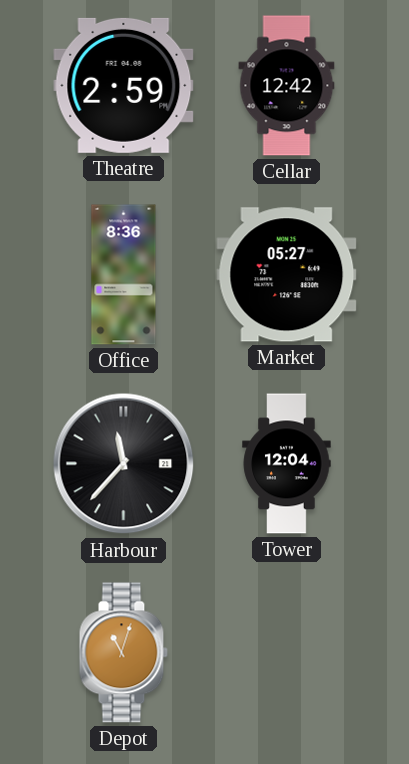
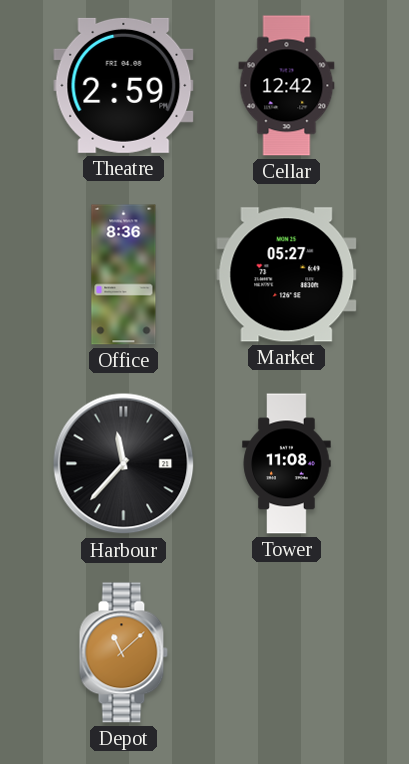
Tower: 12:04 -> 11:08 (287, 464)
Depot: 11:03 -> 11:08 (123, 653)
